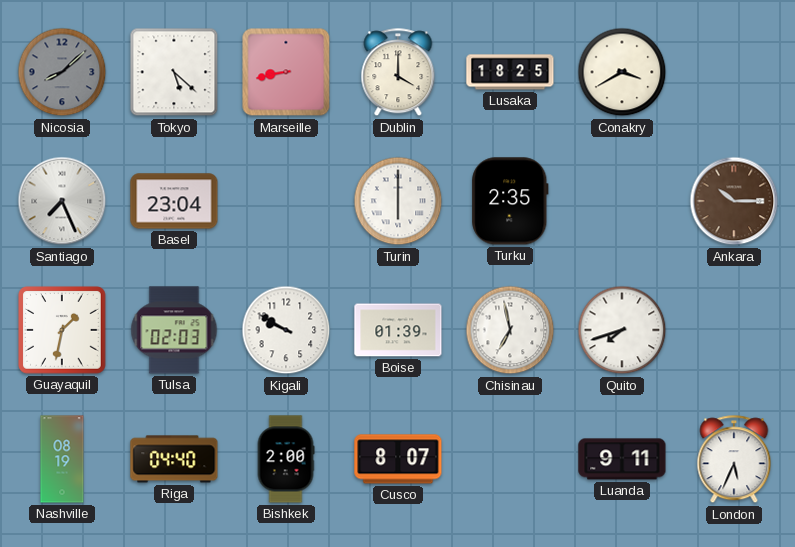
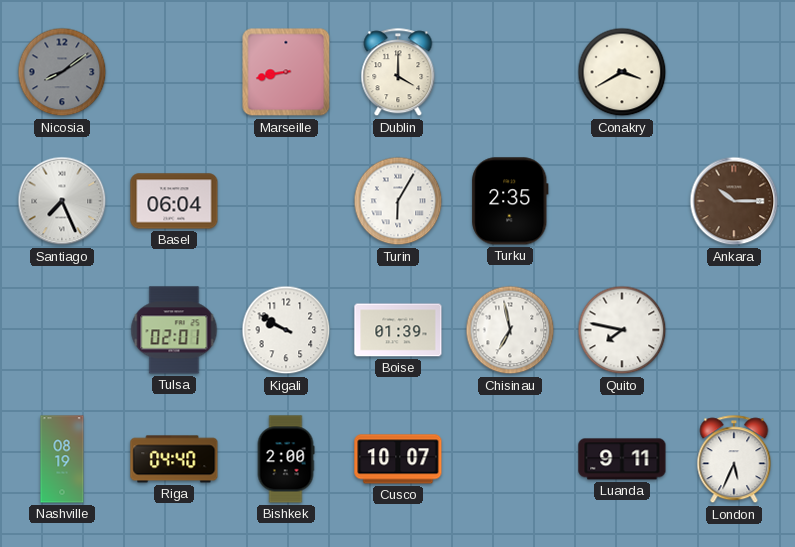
Nicosia: 8:08 -> 8:09 (62, 72)
Tokyo: 5:22 -> none (174, 72)
Lusaka: 18:25 -> none (510, 72)
Basel: 23:04 -> 06:04 (174, 201)
Turin: 6:00 -> 6:05 (398, 201)
Guayaquil: 1:32 -> none (62, 330)
Tulsa: 02:03 -> 02:01 (174, 330)
Quito: 7:42 -> 7:47 (622, 330)
Cusco: 8:07 -> 10:07 (398, 459)
